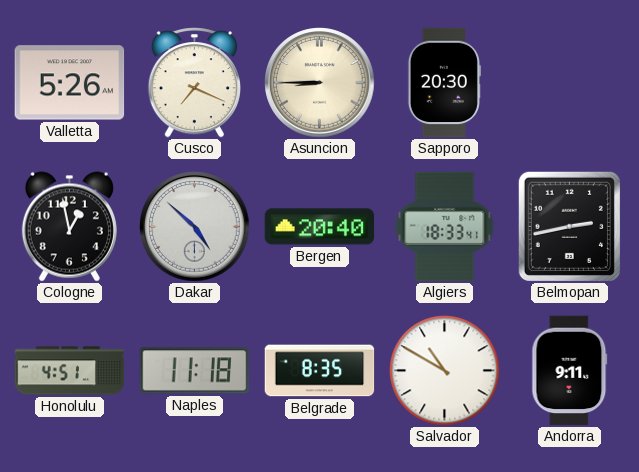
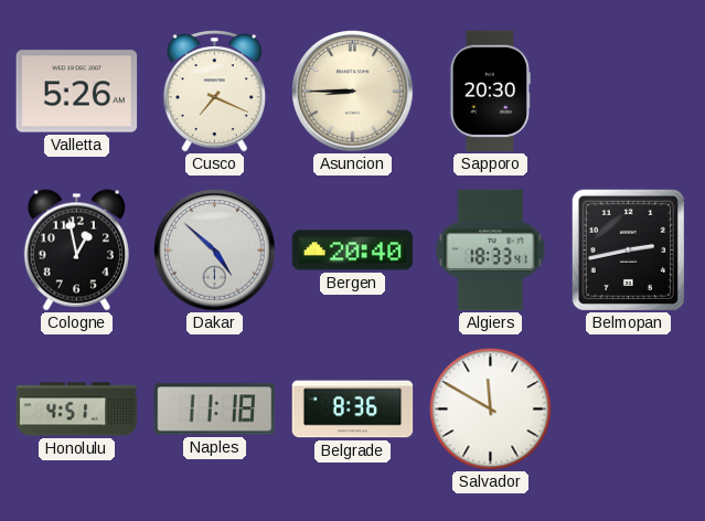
Belgrade: 8:35 -> 8:36 (353, 410)
Salvador: 10:50 -> 11:50 (491, 410)
Andorra: 9:11 -> none (570, 371)
